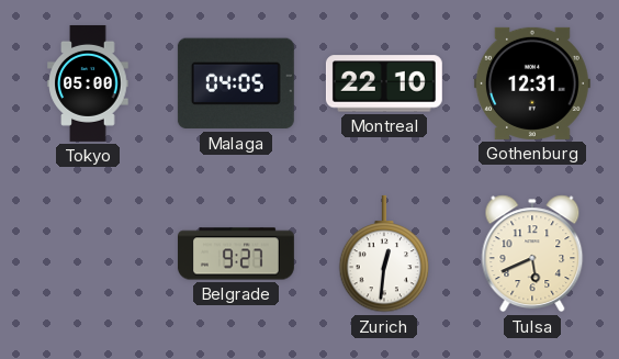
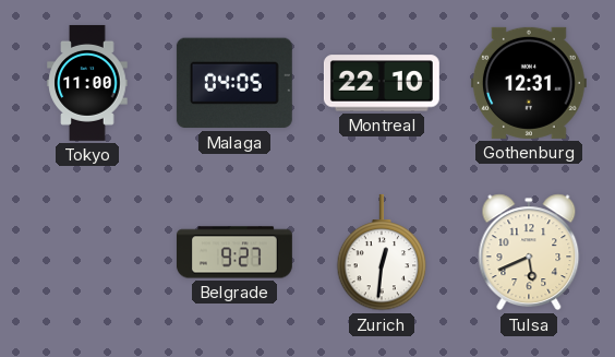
Tokyo: 05:00 -> 11:00 (87, 83)
